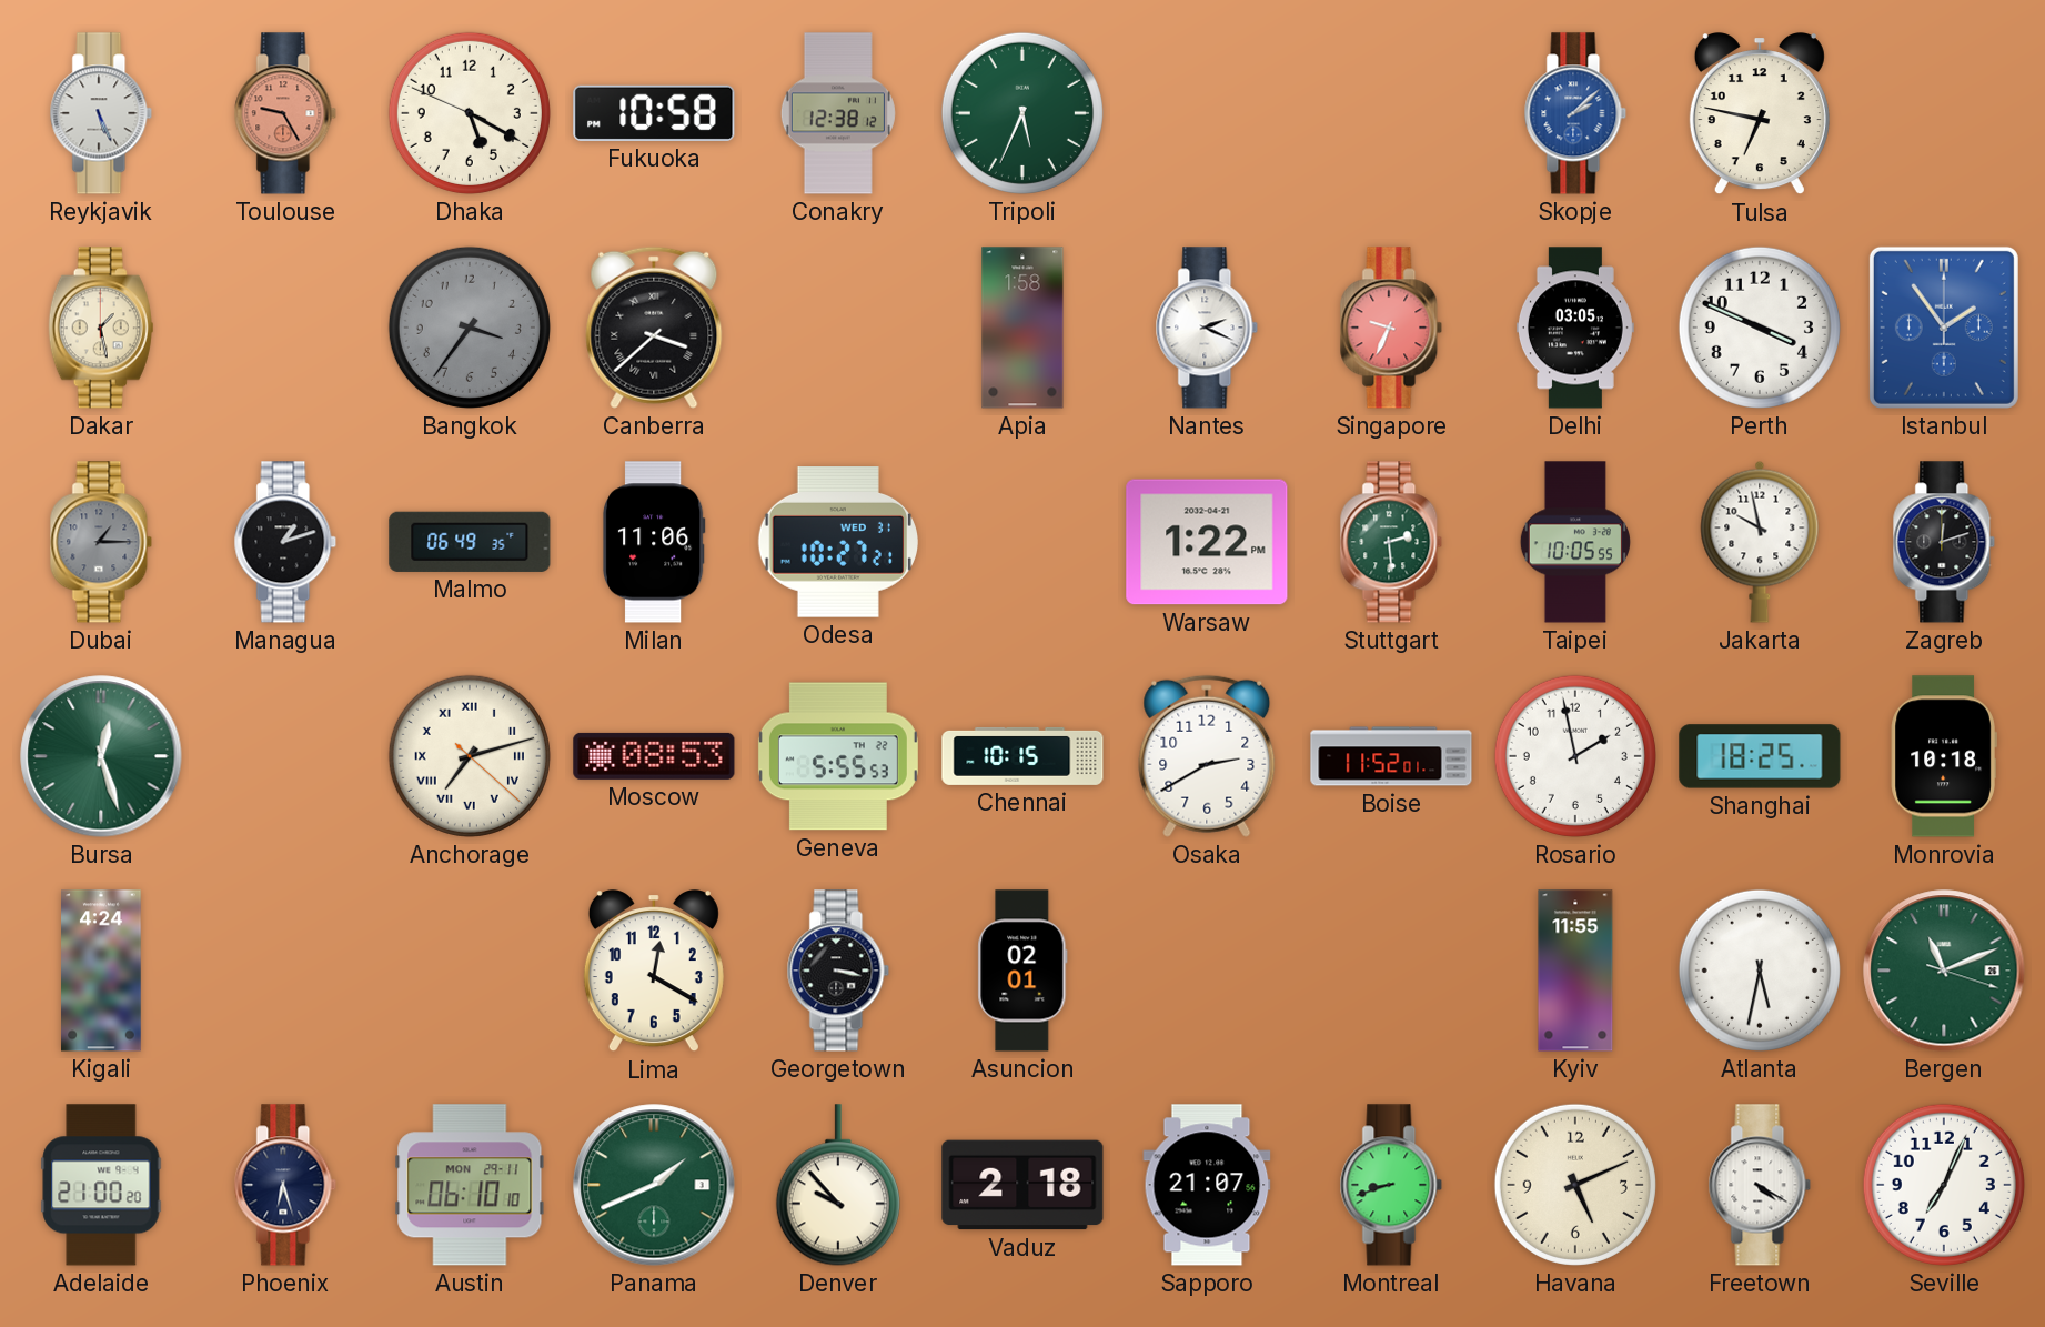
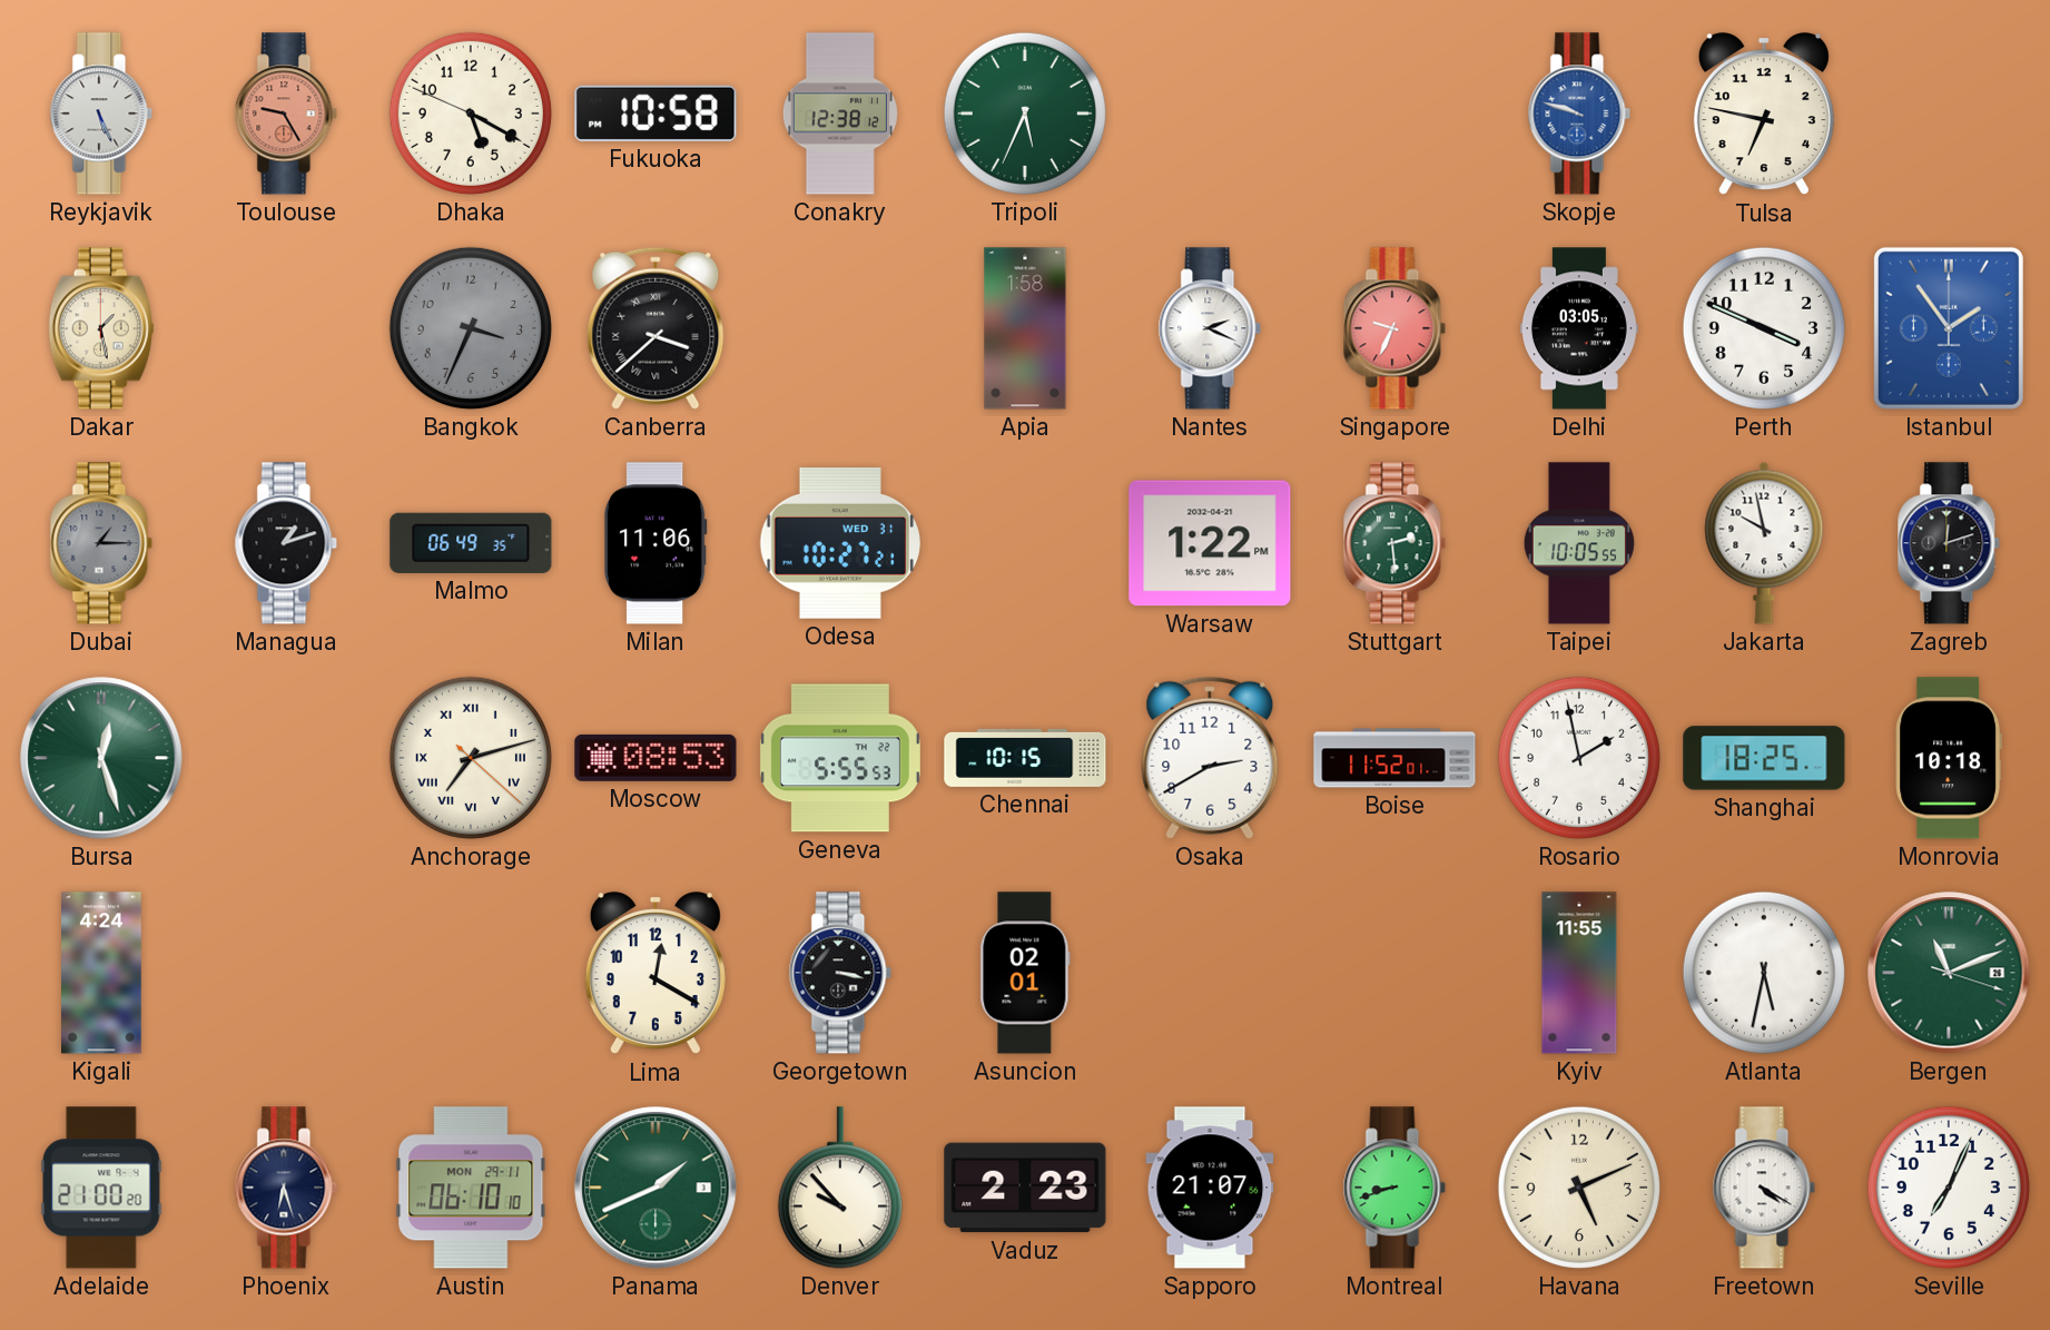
Skopje: 2:08 -> 9:48 (1579, 114)
Bangkok: 3:36 -> 3:34 (471, 328)
Vaduz: 2:18 -> 2:23 (1025, 1188)
